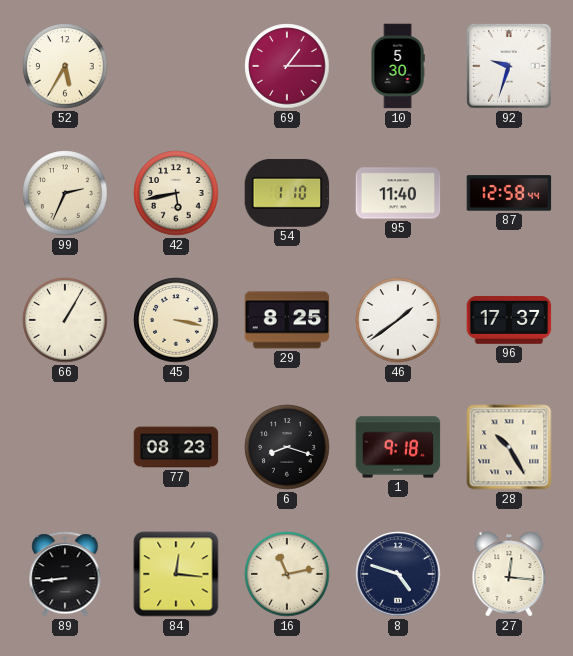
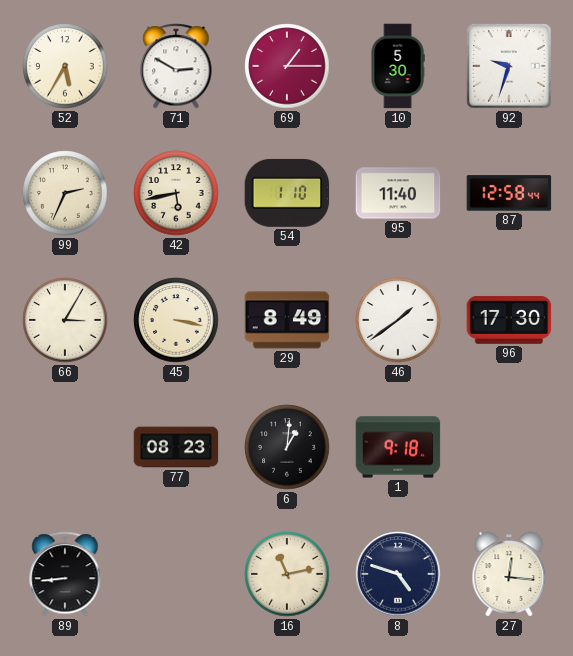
71: none -> 2:50 (176, 66)
66: 1:05 -> 3:05 (65, 320)
29: 8:25 -> 8:49 (287, 320)
96: 17:37 -> 17:30 (509, 320)
6: 8:18 -> 1:01 (287, 447)
28: 10:25 -> none (509, 447)
84: 12:16 -> none (176, 574)
